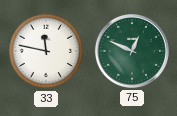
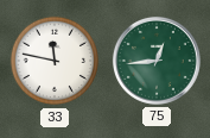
75: 12:49 -> 12:44 (157, 61)
